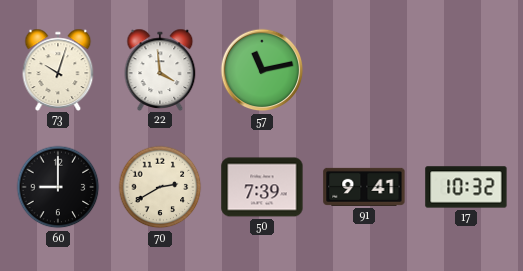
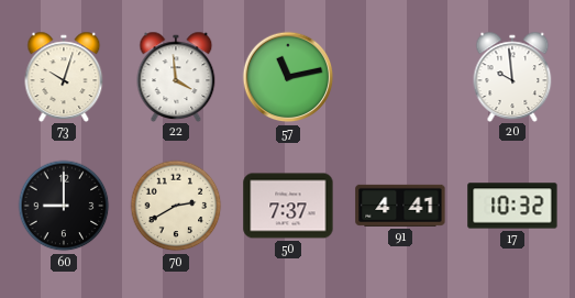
20: none -> 9:59 (512, 76)
50: 7:39 -> 7:37 (288, 206)
91: 9:41 -> 4:41 (400, 206)
